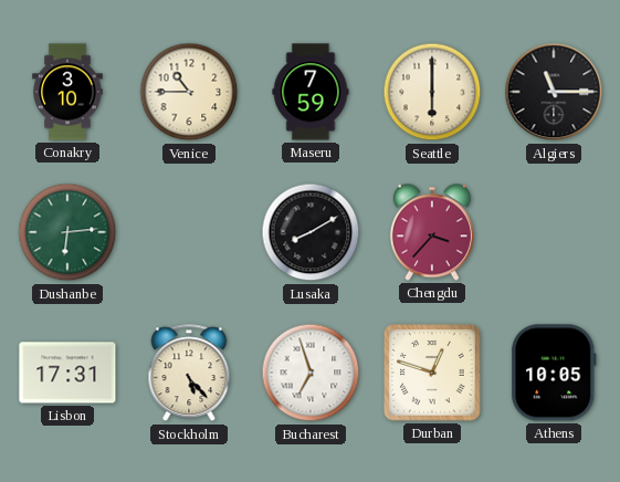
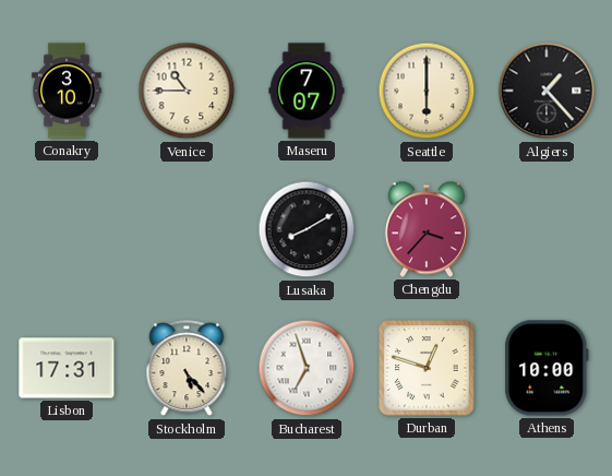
Maseru: 7:59 -> 7:07 (307, 91)
Algiers: 11:15 -> 1:23 (547, 91)
Dushanbe: 6:14 -> none (67, 232)
Athens: 10:05 -> 10:00 (547, 368)
